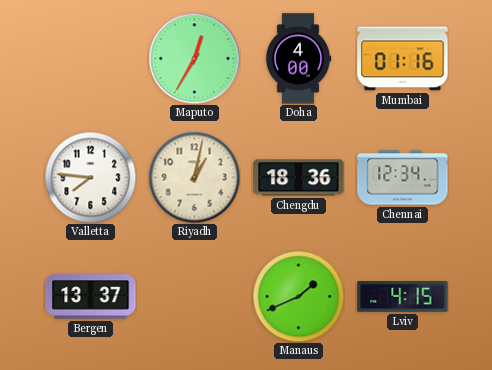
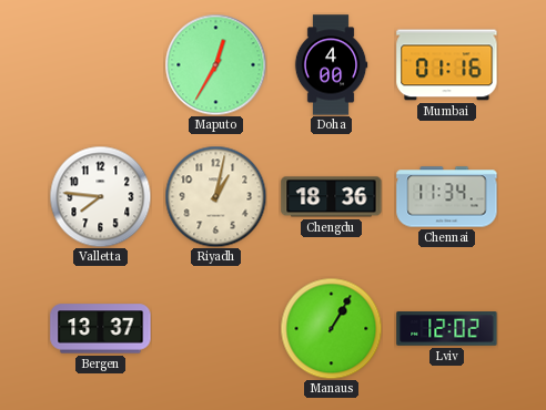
Chennai: 12:34 -> 11:34 (447, 197)
Manaus: 1:41 -> 1:05 (331, 328)
Lviv: 4:15 -> 12:02 (447, 329)
